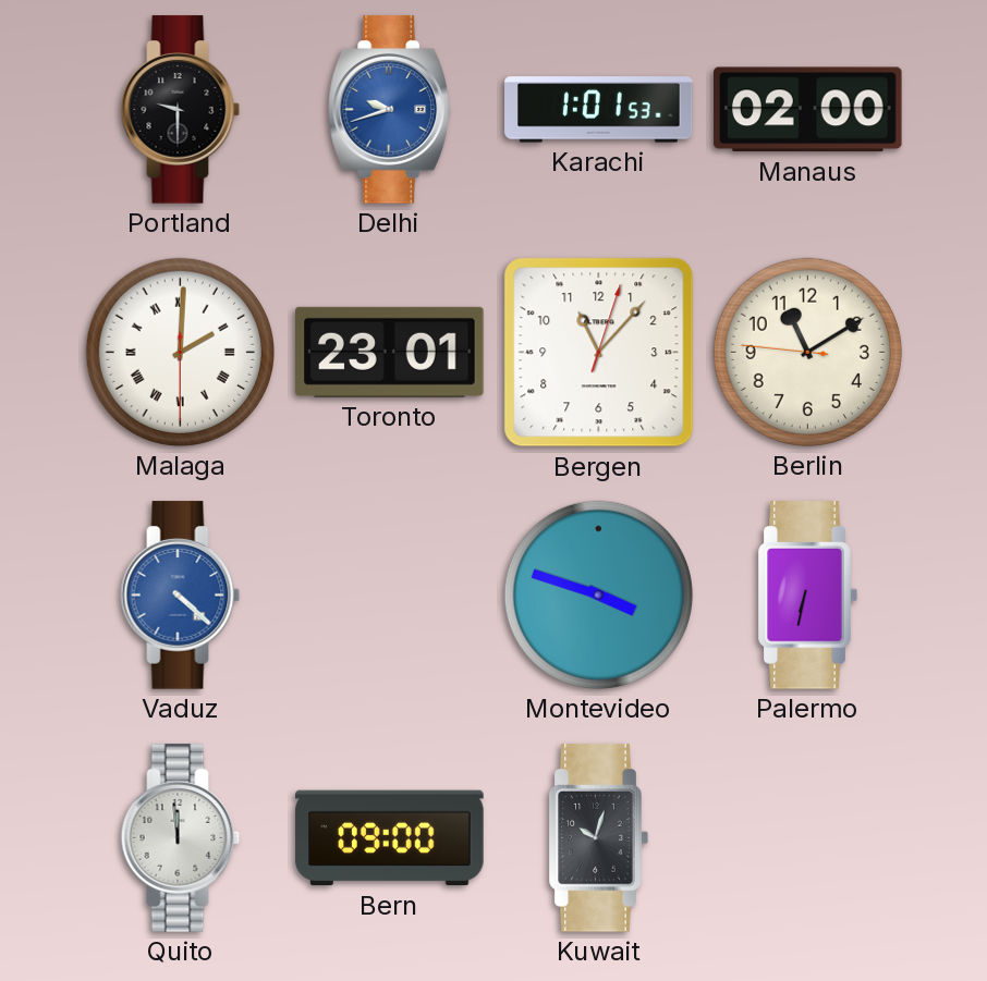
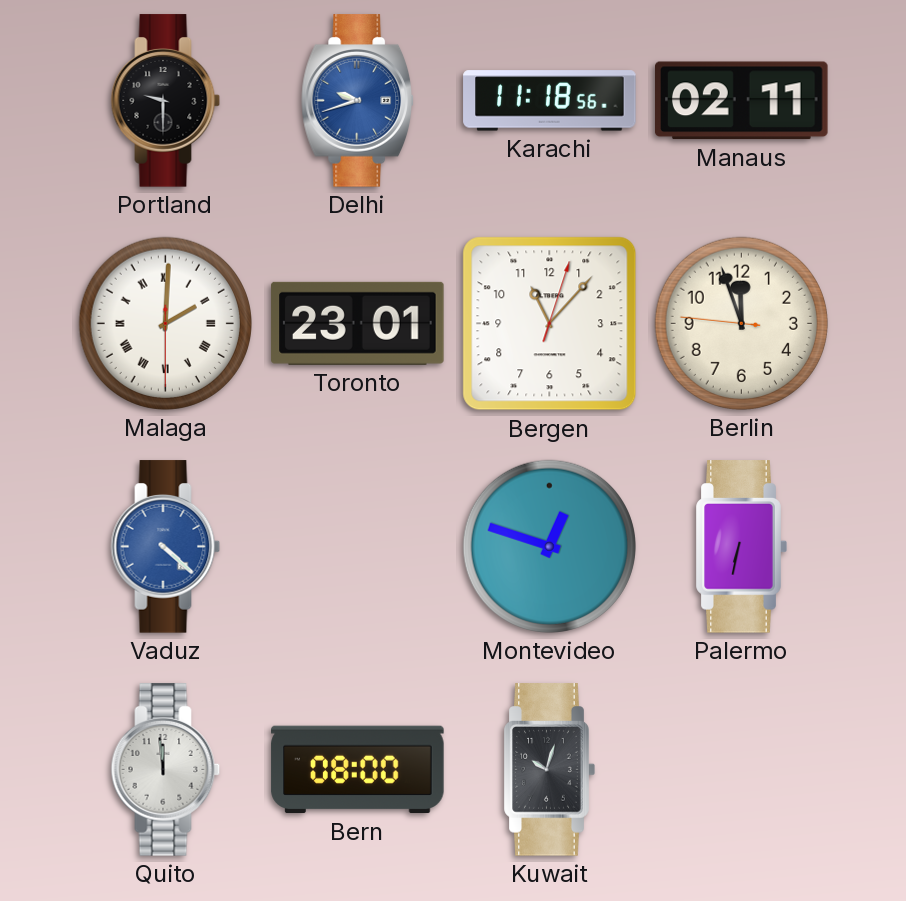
Karachi: 1:01 -> 11:18 (550, 101)
Manaus: 02:00 -> 02:11 (742, 101)
Berlin: 11:09 -> 11:56 (741, 323)
Montevideo: 3:48 -> 12:48 (549, 546)
Bern: 09:00 -> 08:00 (358, 770)
